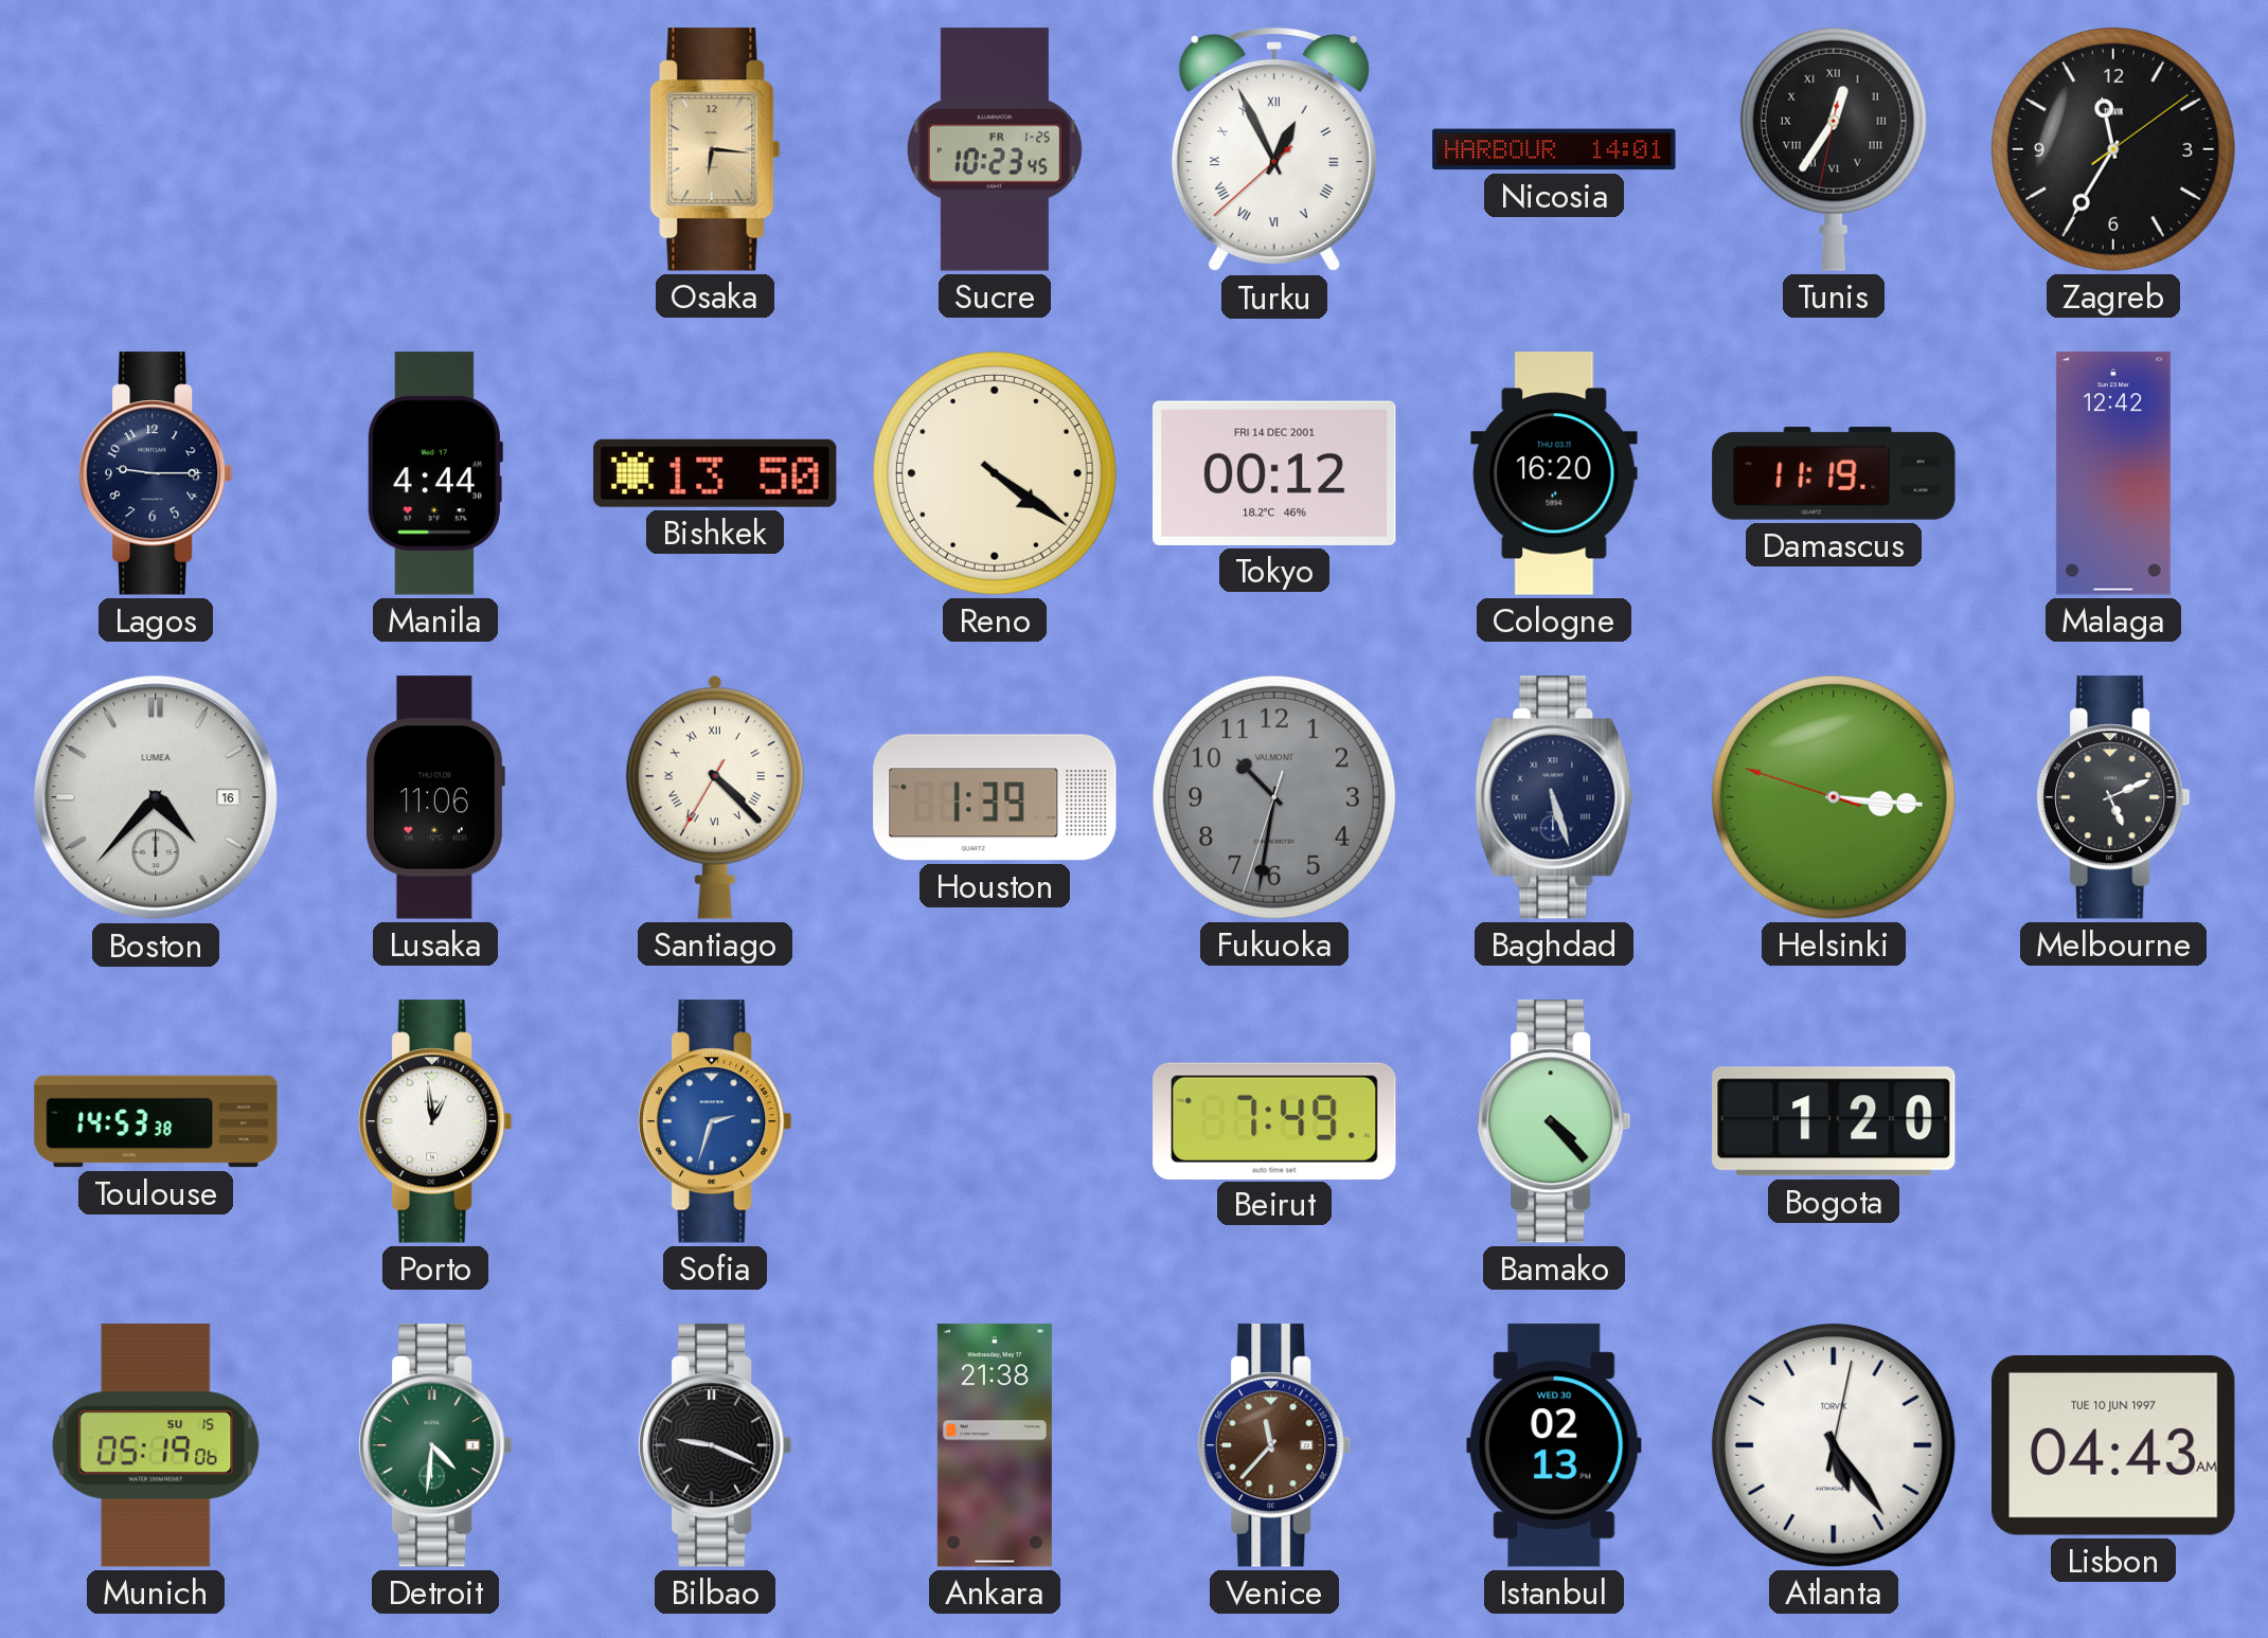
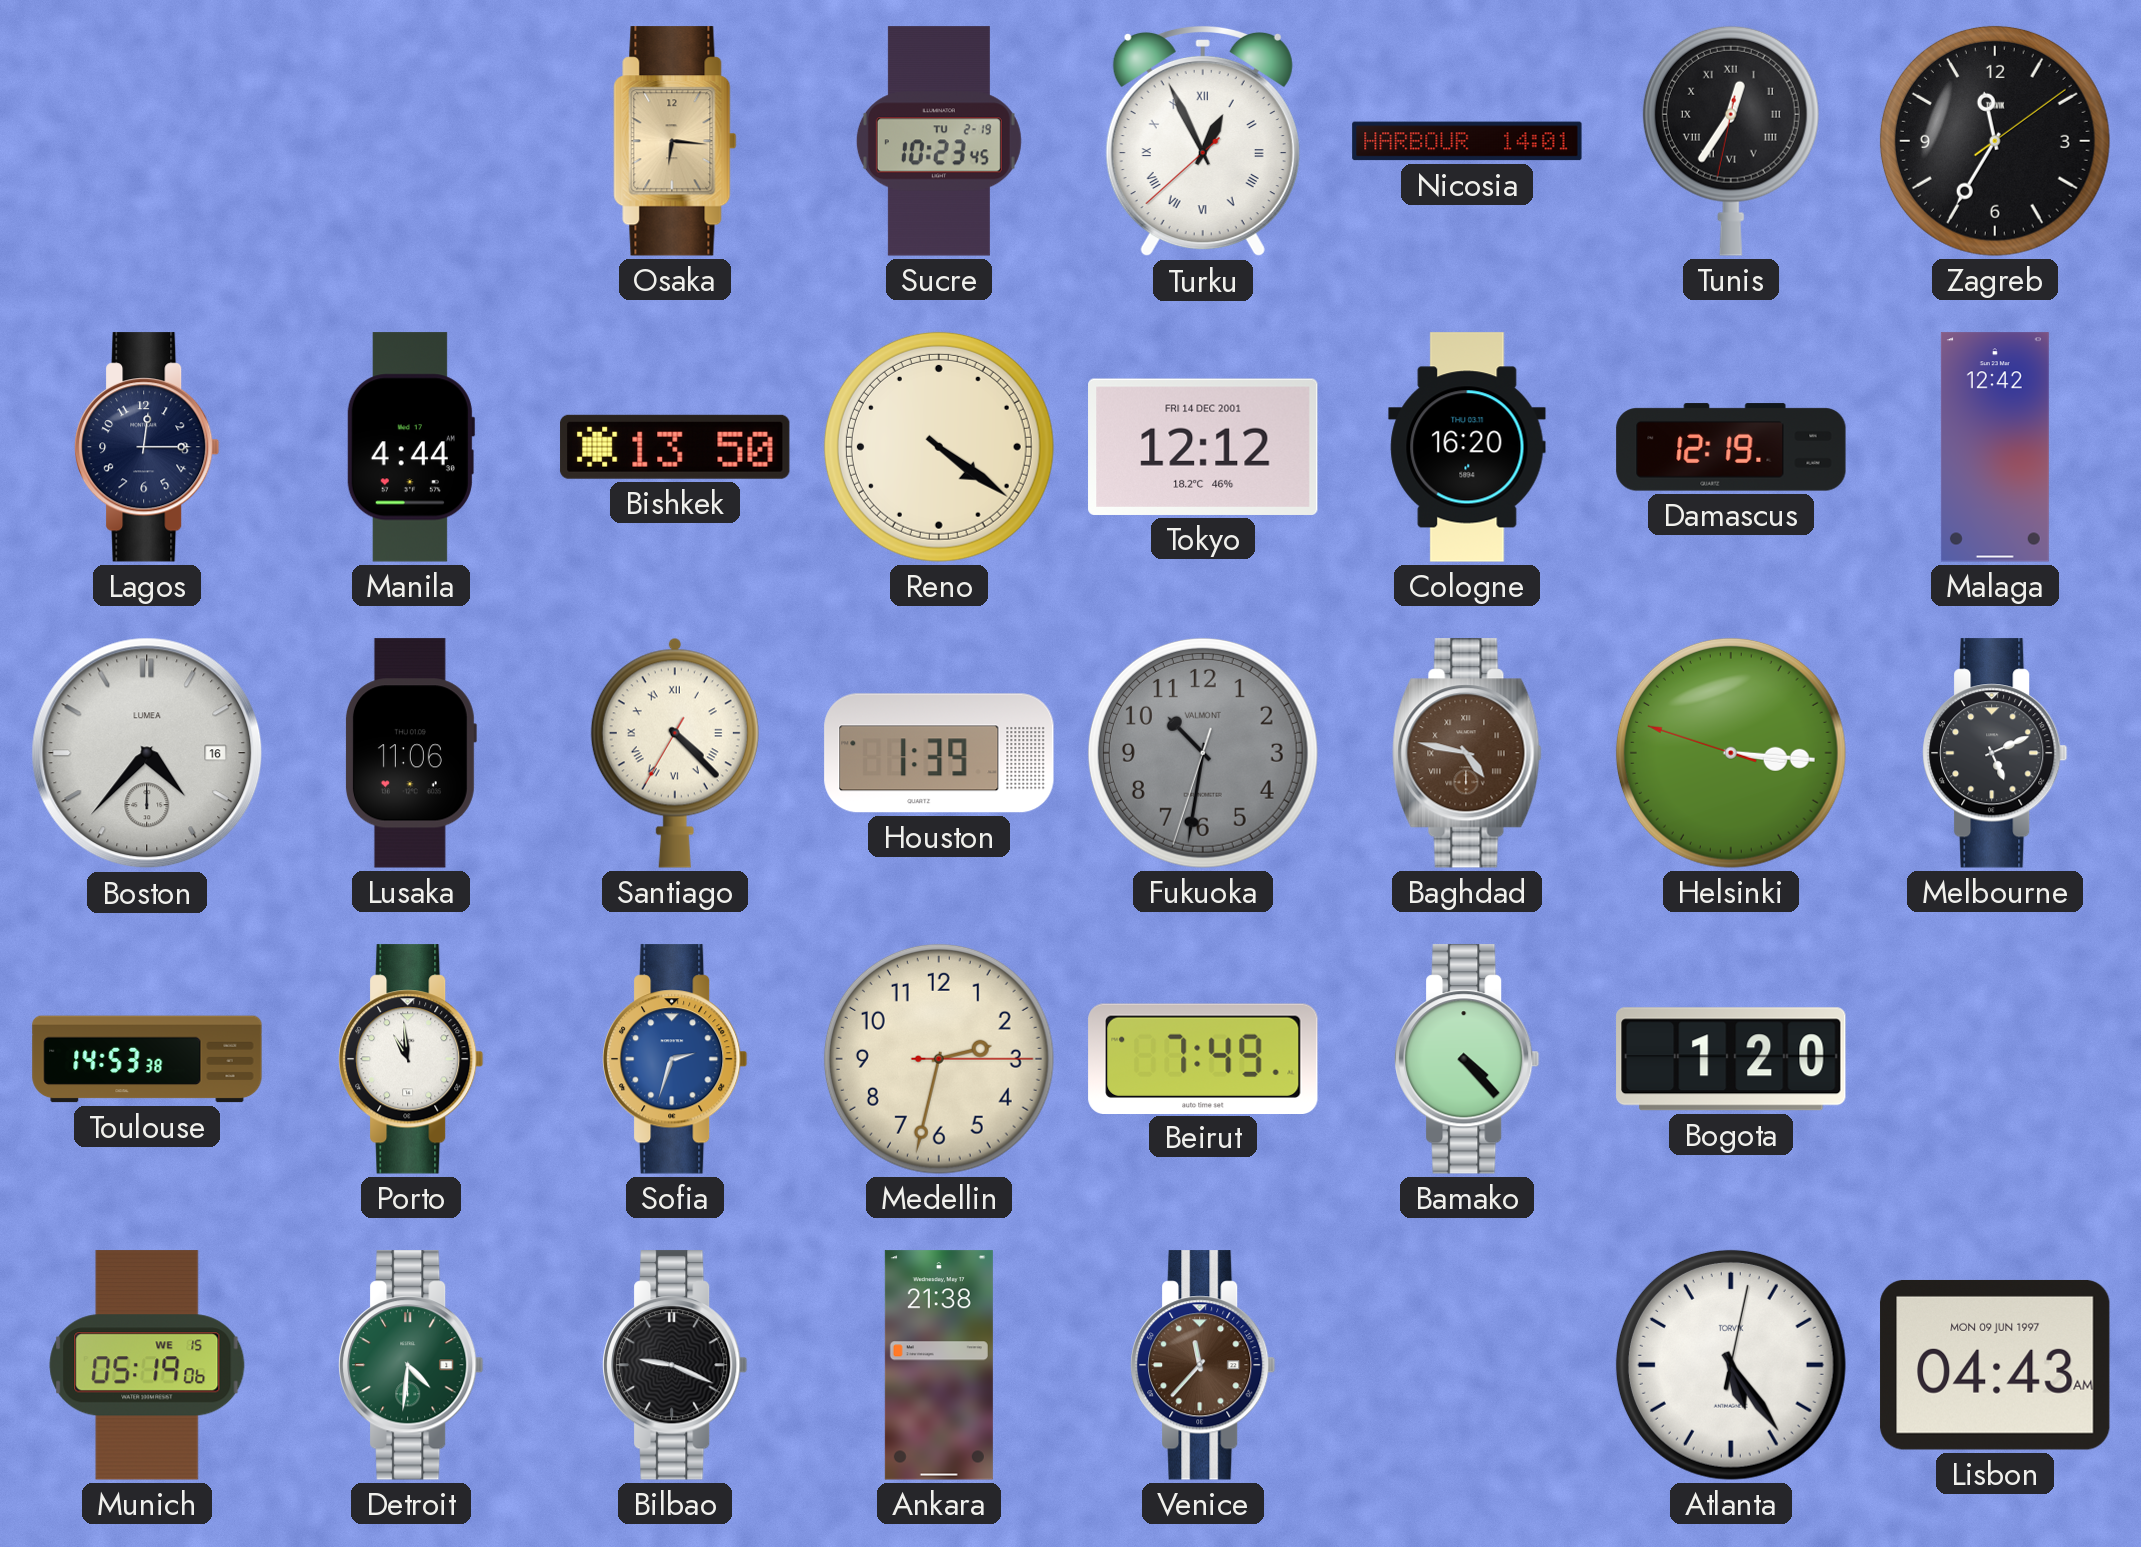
Sucre date: FR 1-25 -> TU 2-19 (939, 141)
Lagos: 9:15 -> 12:15 (147, 447)
Tokyo: 00:12 -> 12:12 (1203, 447)
Damascus: 11:19 -> 12:19 (1731, 447)
Baghdad: 5:27 -> 4:47 (1467, 753)
Baghdad dial: navy -> brown (1467, 753)
Porto: 12:59 -> 10:59 (411, 1059)
Medellin: none -> 2:32 (939, 1059)
Munich date: SU 15 -> WE 15 (147, 1365)
Istanbul: 02:13 -> none (1554, 1445)
Lisbon date: TUE 10 JUN 1997 -> MON 09 JUN 1997 (1995, 1365)
